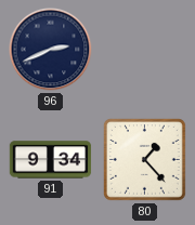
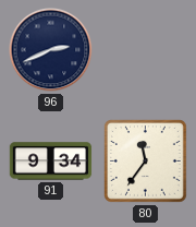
80: 1:23 -> 11:36 (145, 160)
